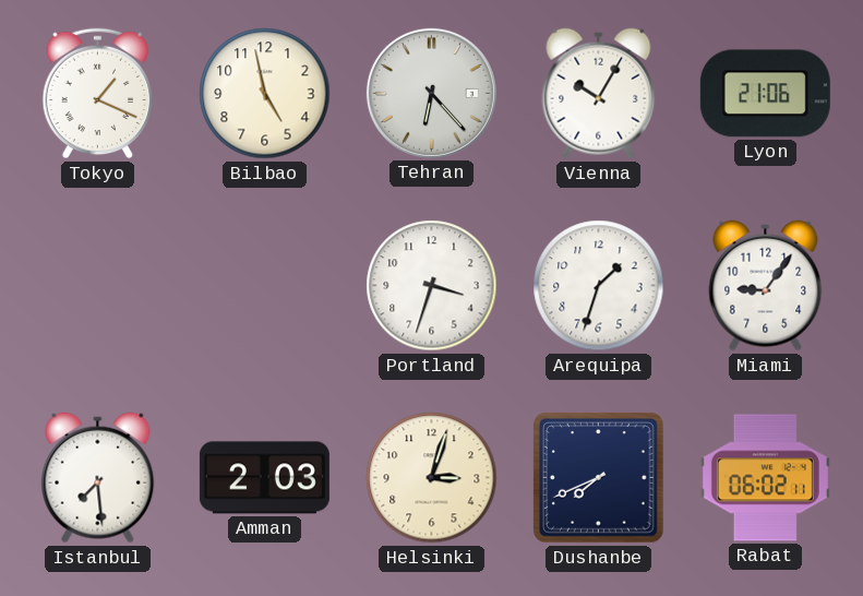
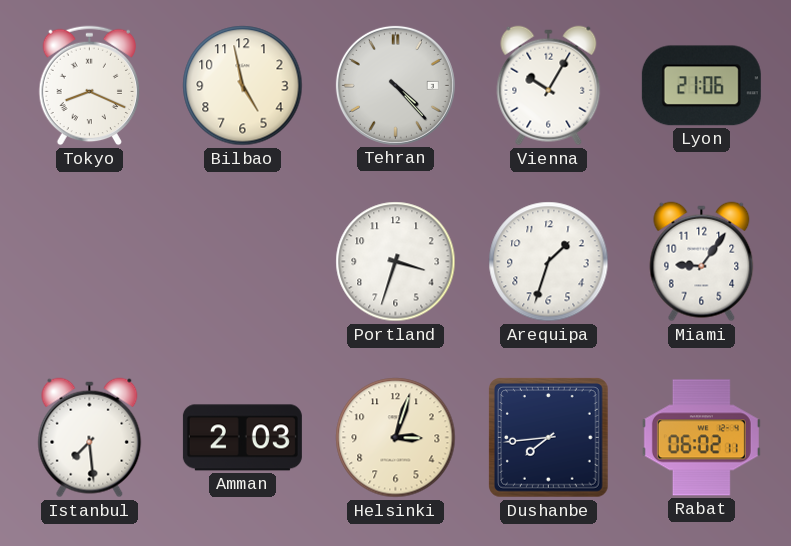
Tokyo: 1:19 -> 8:19 (90, 86)
Tehran: 6:23 -> 4:23 (395, 85)
Dushanbe: 7:41 -> 7:44 (549, 438)
